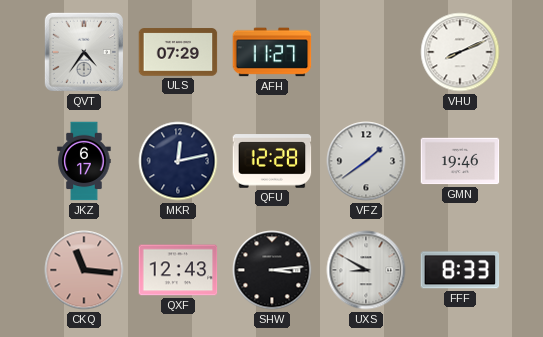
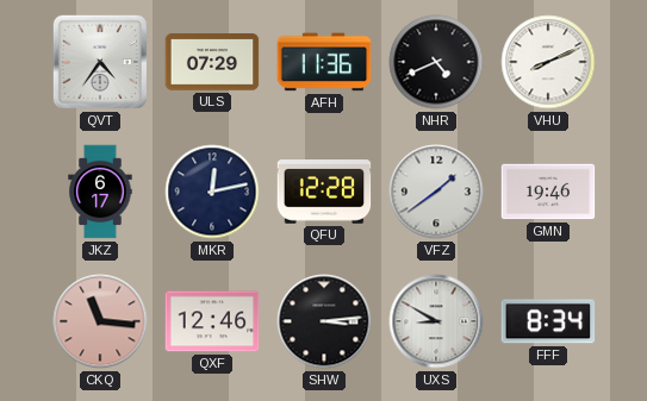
AFH: 11:27 -> 11:36 (324, 62)
NHR: none -> 4:41 (436, 62)
QXF: 12:43 -> 12:46 (212, 321)
FFF: 8:33 -> 8:34 (548, 321)
